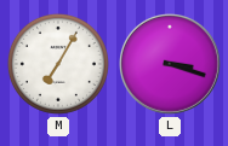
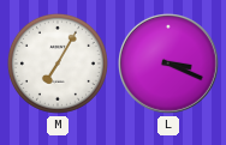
L: 3:18 -> 3:19 (169, 65)
